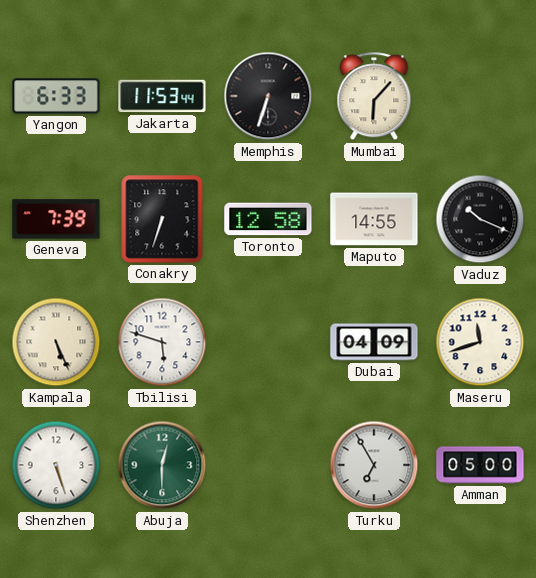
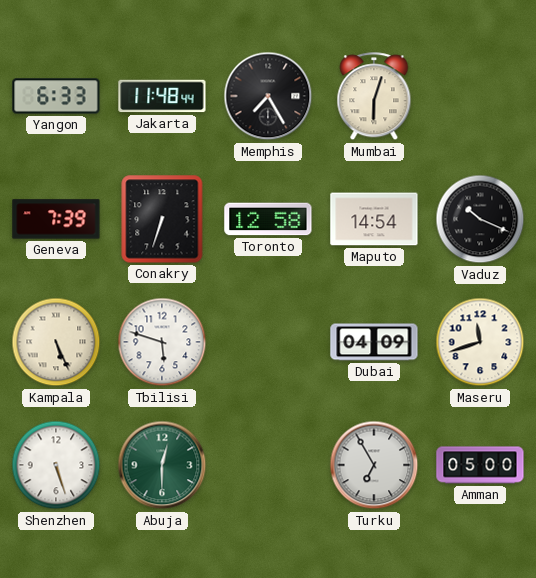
Jakarta: 11:53 -> 11:48 (162, 96)
Memphis: 6:33 -> 7:25 (268, 96)
Mumbai: 6:07 -> 6:03 (374, 97)
Maputo: 14:55 -> 14:54 (374, 219)
